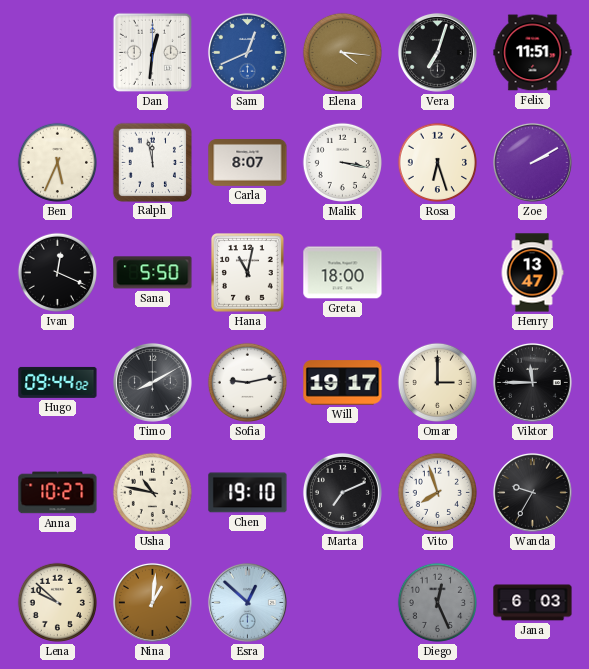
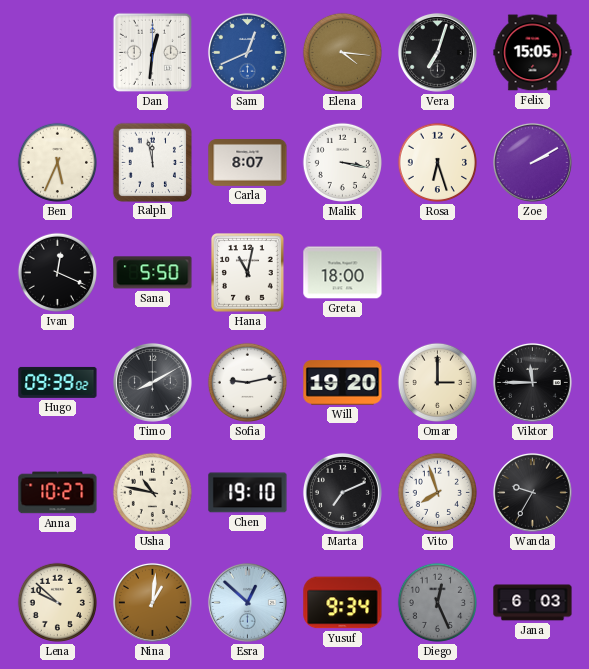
Felix: 11:51 -> 15:05 (533, 53)
Henry: 13:47 -> none (532, 273)
Hugo: 09:44 -> 09:39 (58, 382)
Will: 19:17 -> 19:20 (343, 383)
Yusuf: none -> 9:34 (343, 603)
